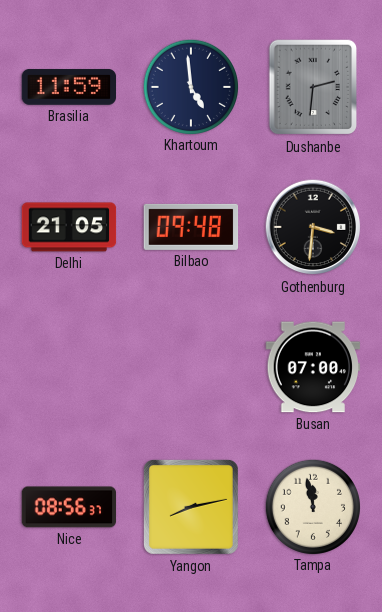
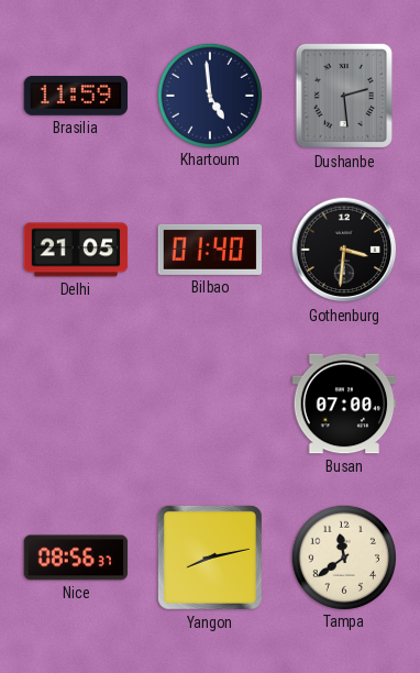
Dushanbe: 2:31 -> 2:29 (344, 96)
Bilbao: 09:48 -> 01:40 (210, 250)
Tampa: 11:58 -> 11:39 (343, 556)
